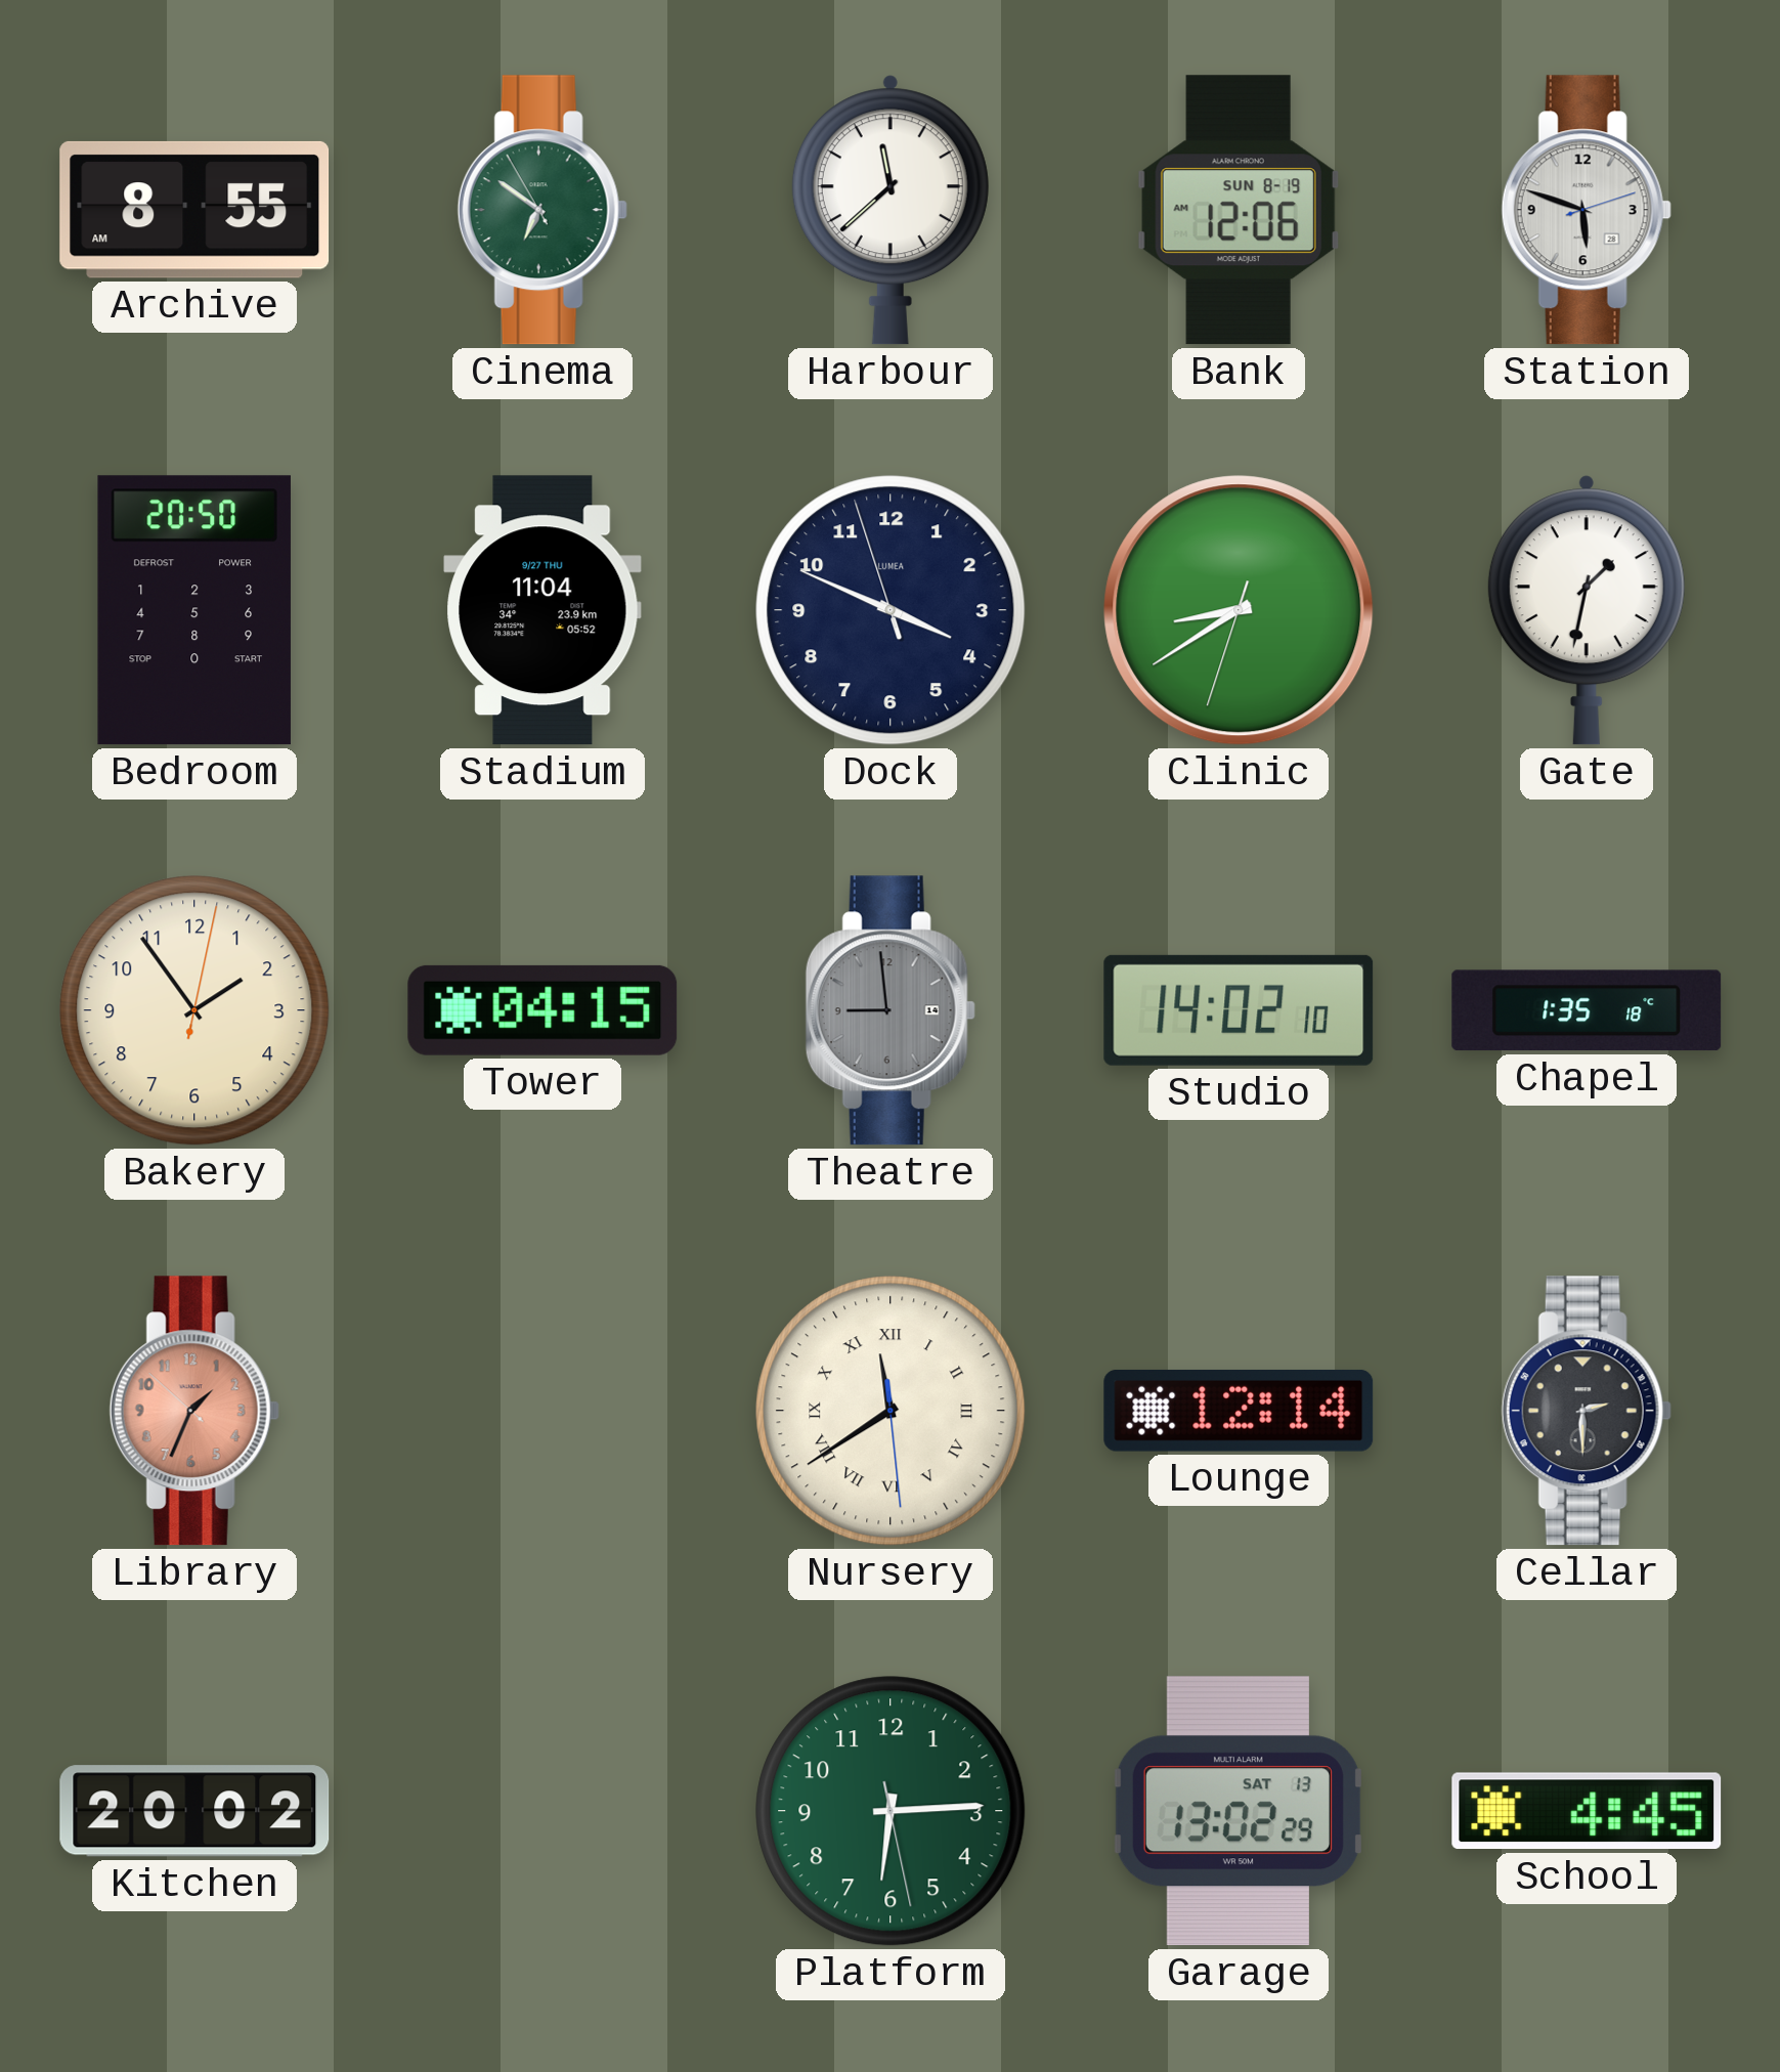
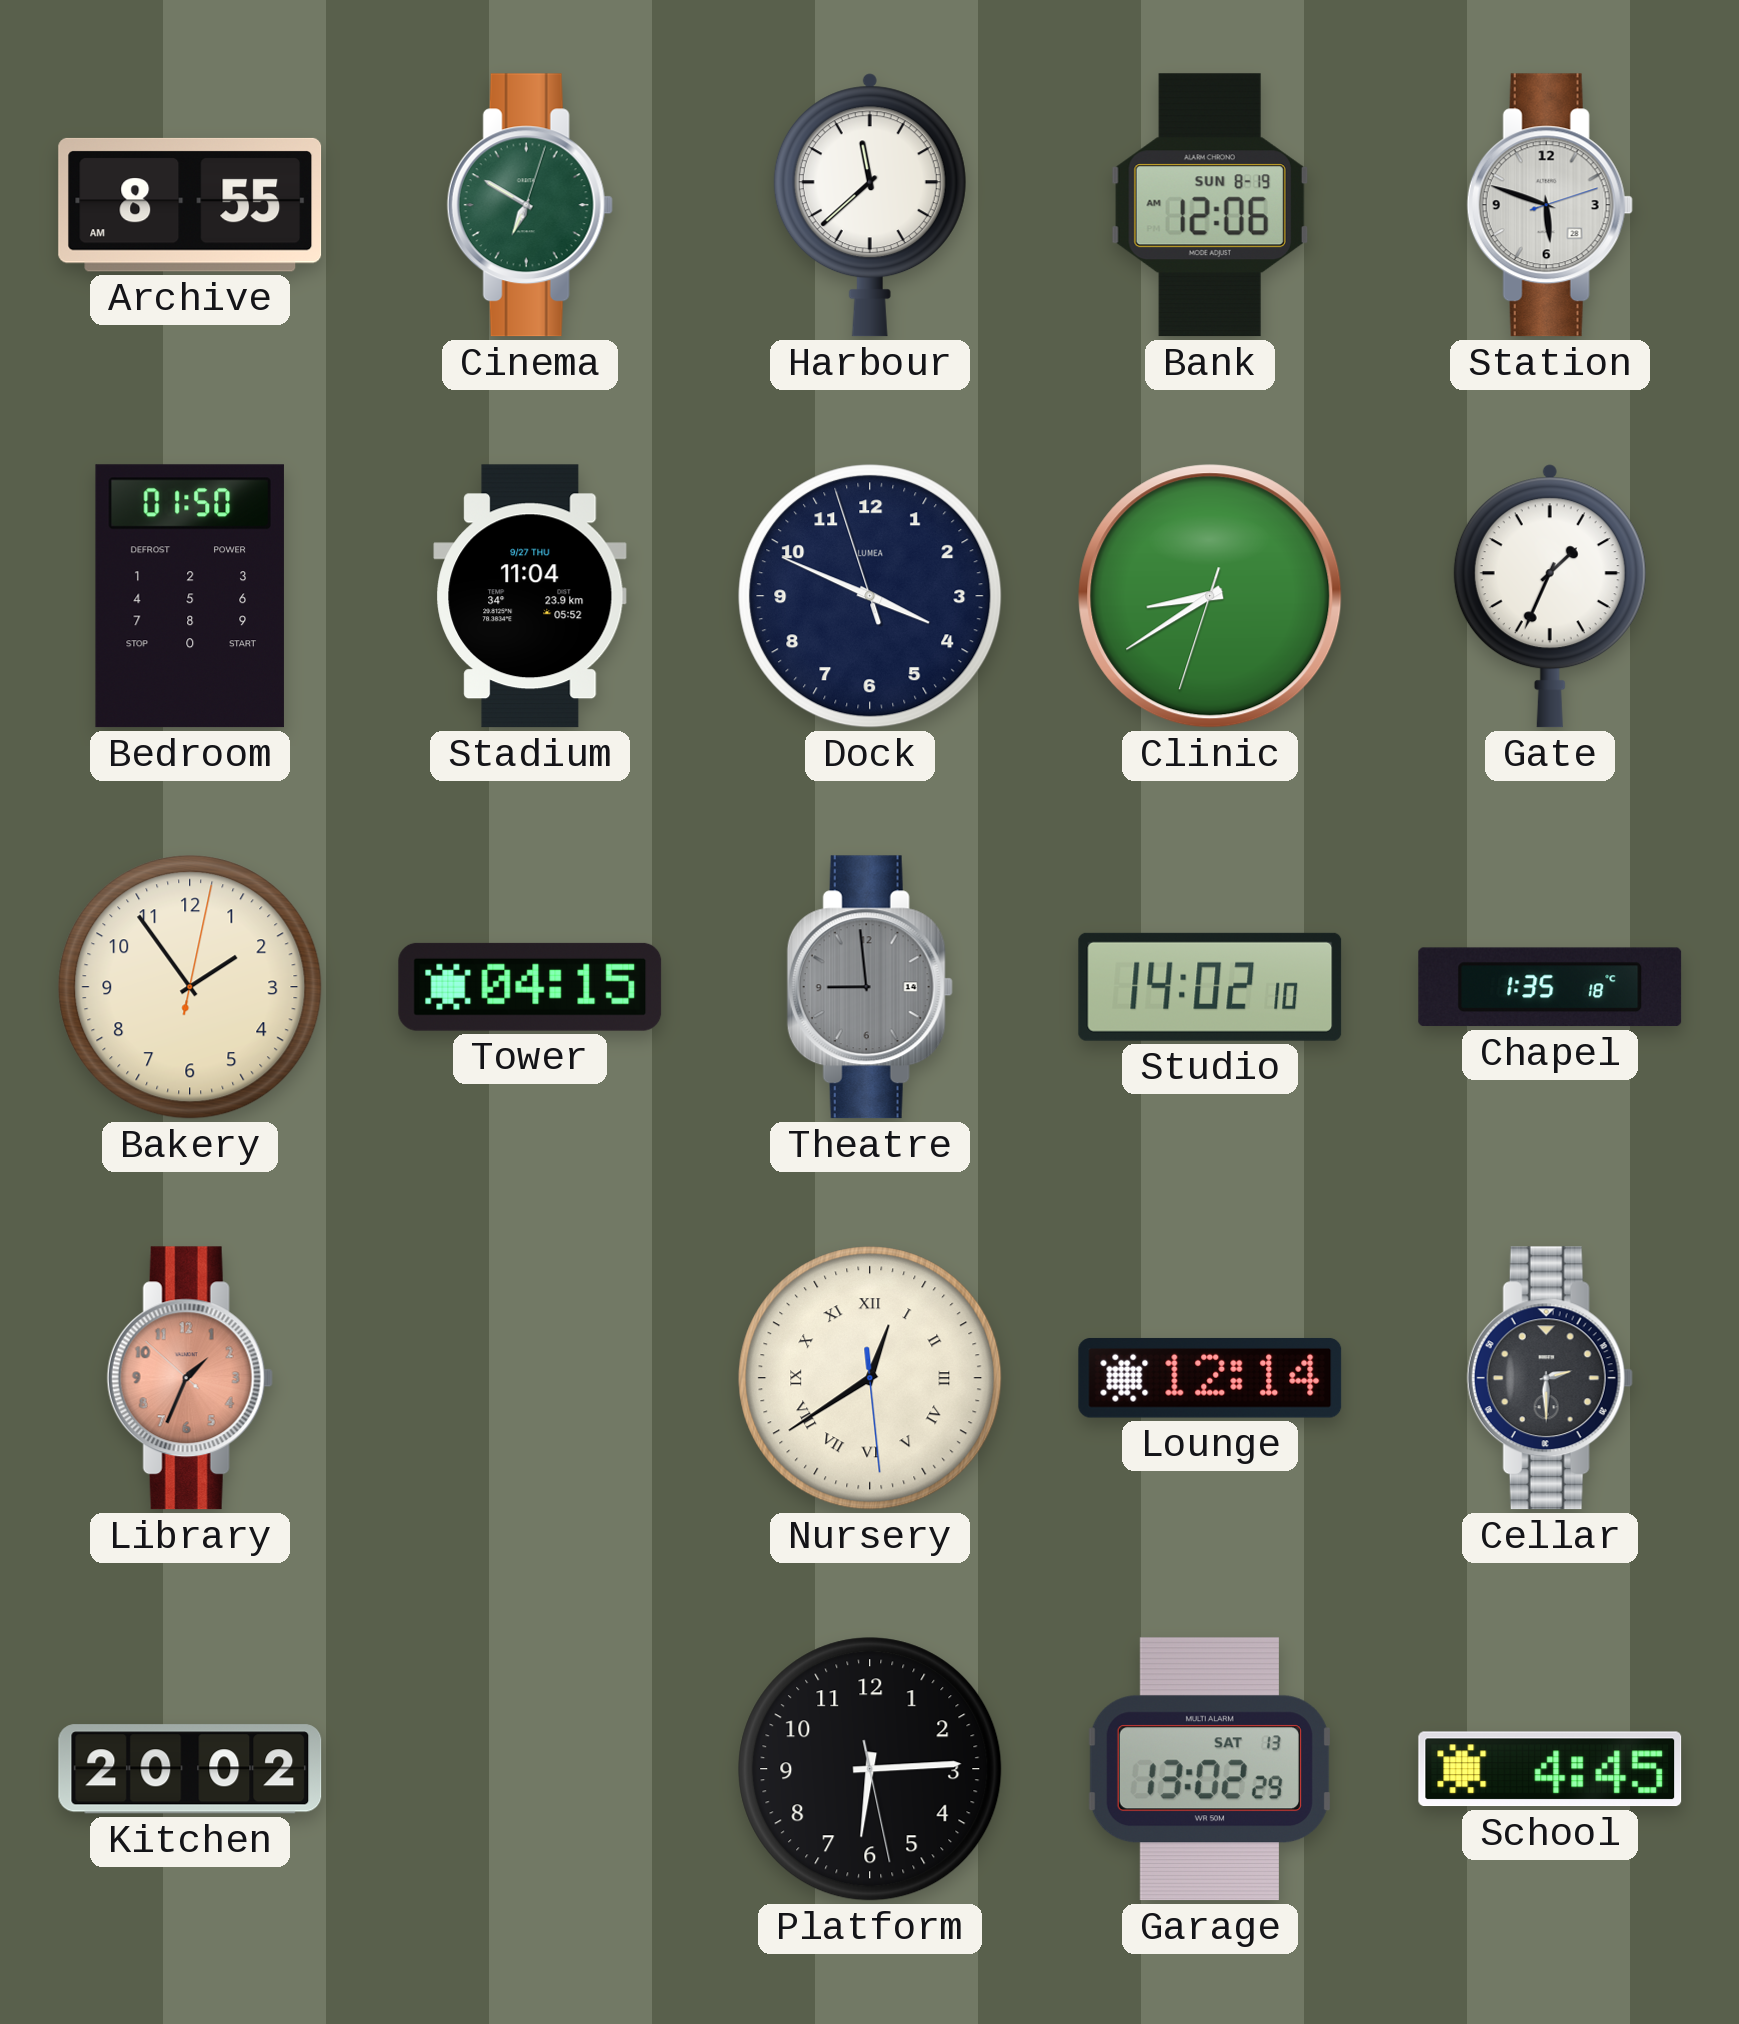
Cinema: 6:50:55 -> 6:50:03 (530, 205)
Bedroom: 20:50 -> 01:50 (190, 596)
Gate: 1:32 -> 1:34 (1550, 596)
Nursery: 11:39 -> 12:39 (870, 1378)
Platform dial: green -> black (870, 1769)
